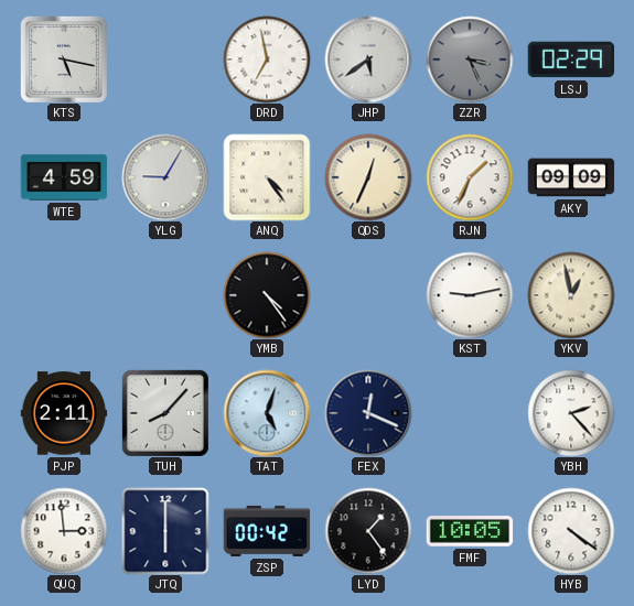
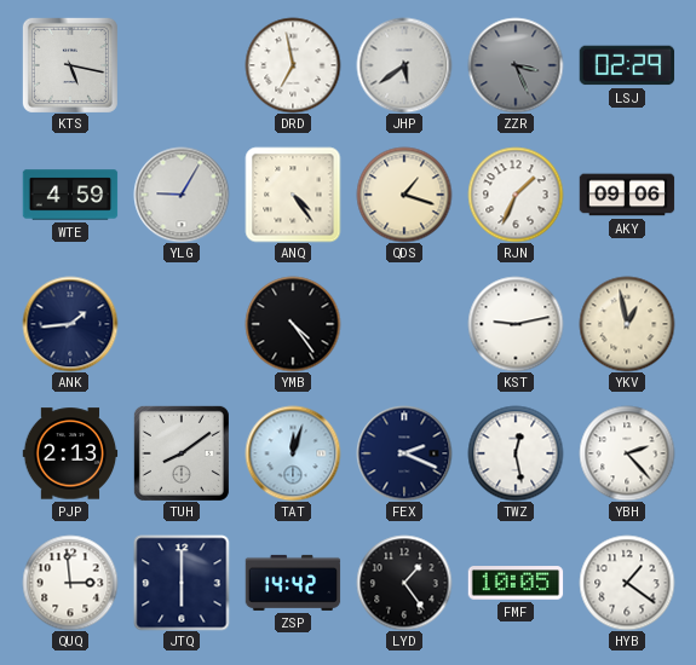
QDS: 12:34 -> 1:18 (404, 195)
AKY: 09:09 -> 09:06 (627, 195)
ANK: none -> 1:44 (70, 324)
PJP: 2:11 -> 2:13 (70, 453)
TUH: 8:07 -> 8:09 (182, 453)
TAT: 5:03 -> 12:03 (293, 453)
FEX: 12:19 -> 2:19 (404, 453)
TWZ: none -> 12:28 (516, 453)
ZSP: 00:42 -> 14:42 (293, 583)
HYB: 4:21 -> 1:21 (627, 583)
